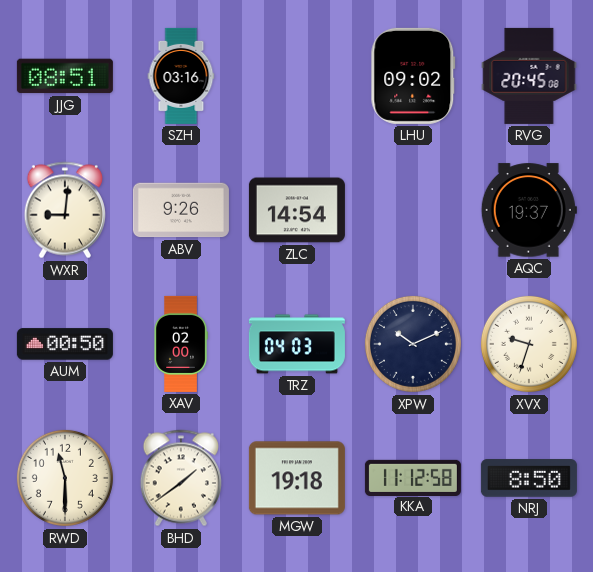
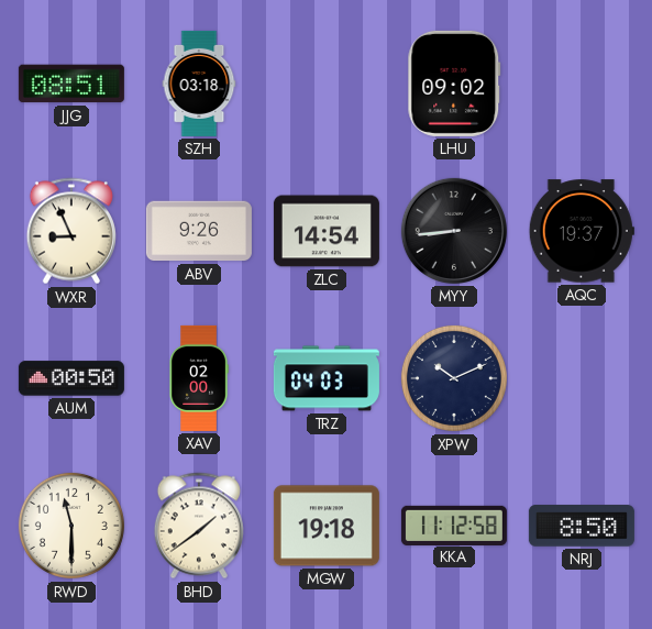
SZH: 03:16 -> 03:18 (199, 84)
RVG: 20:45 -> none (529, 76)
WXR: 9:01 -> 8:56 (71, 231)
MYY: none -> 8:44 (454, 231)
XVX: 9:33 -> none (529, 344)
